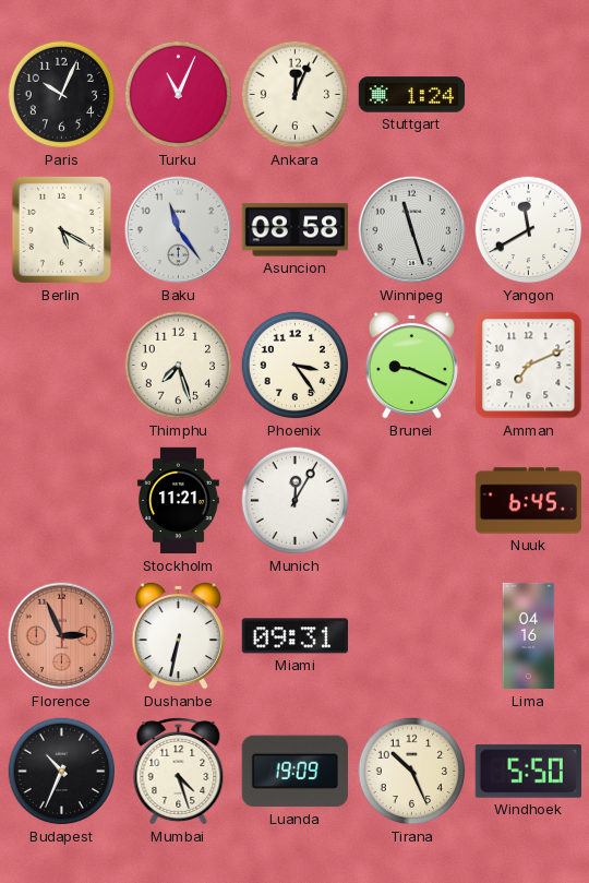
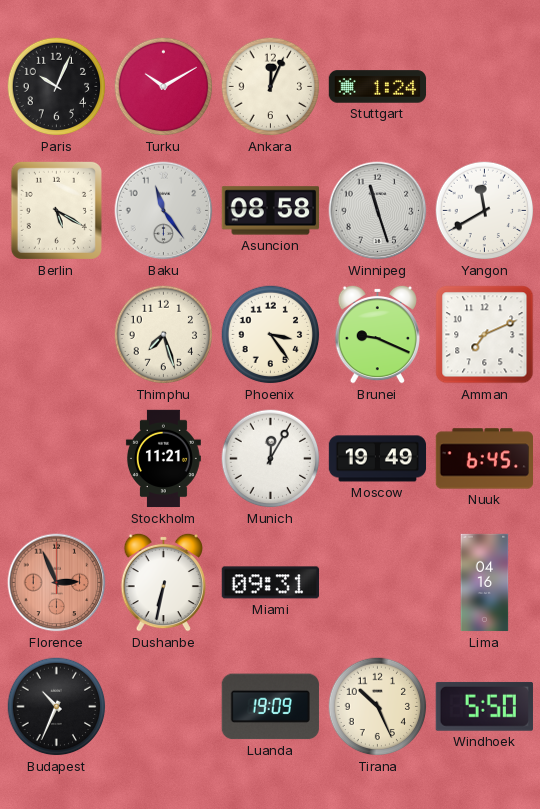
Turku: 11:04 -> 10:10 (164, 87)
Moscow: none -> 19:49 (378, 459)
Mumbai: 4:27 -> none (179, 772)
